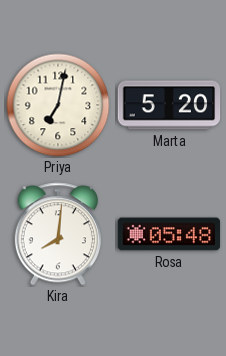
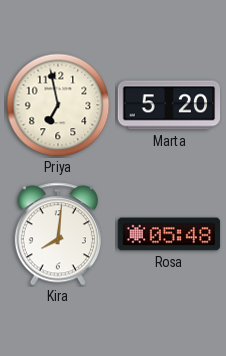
Priya: 7:02 -> 6:58 (58, 105)
